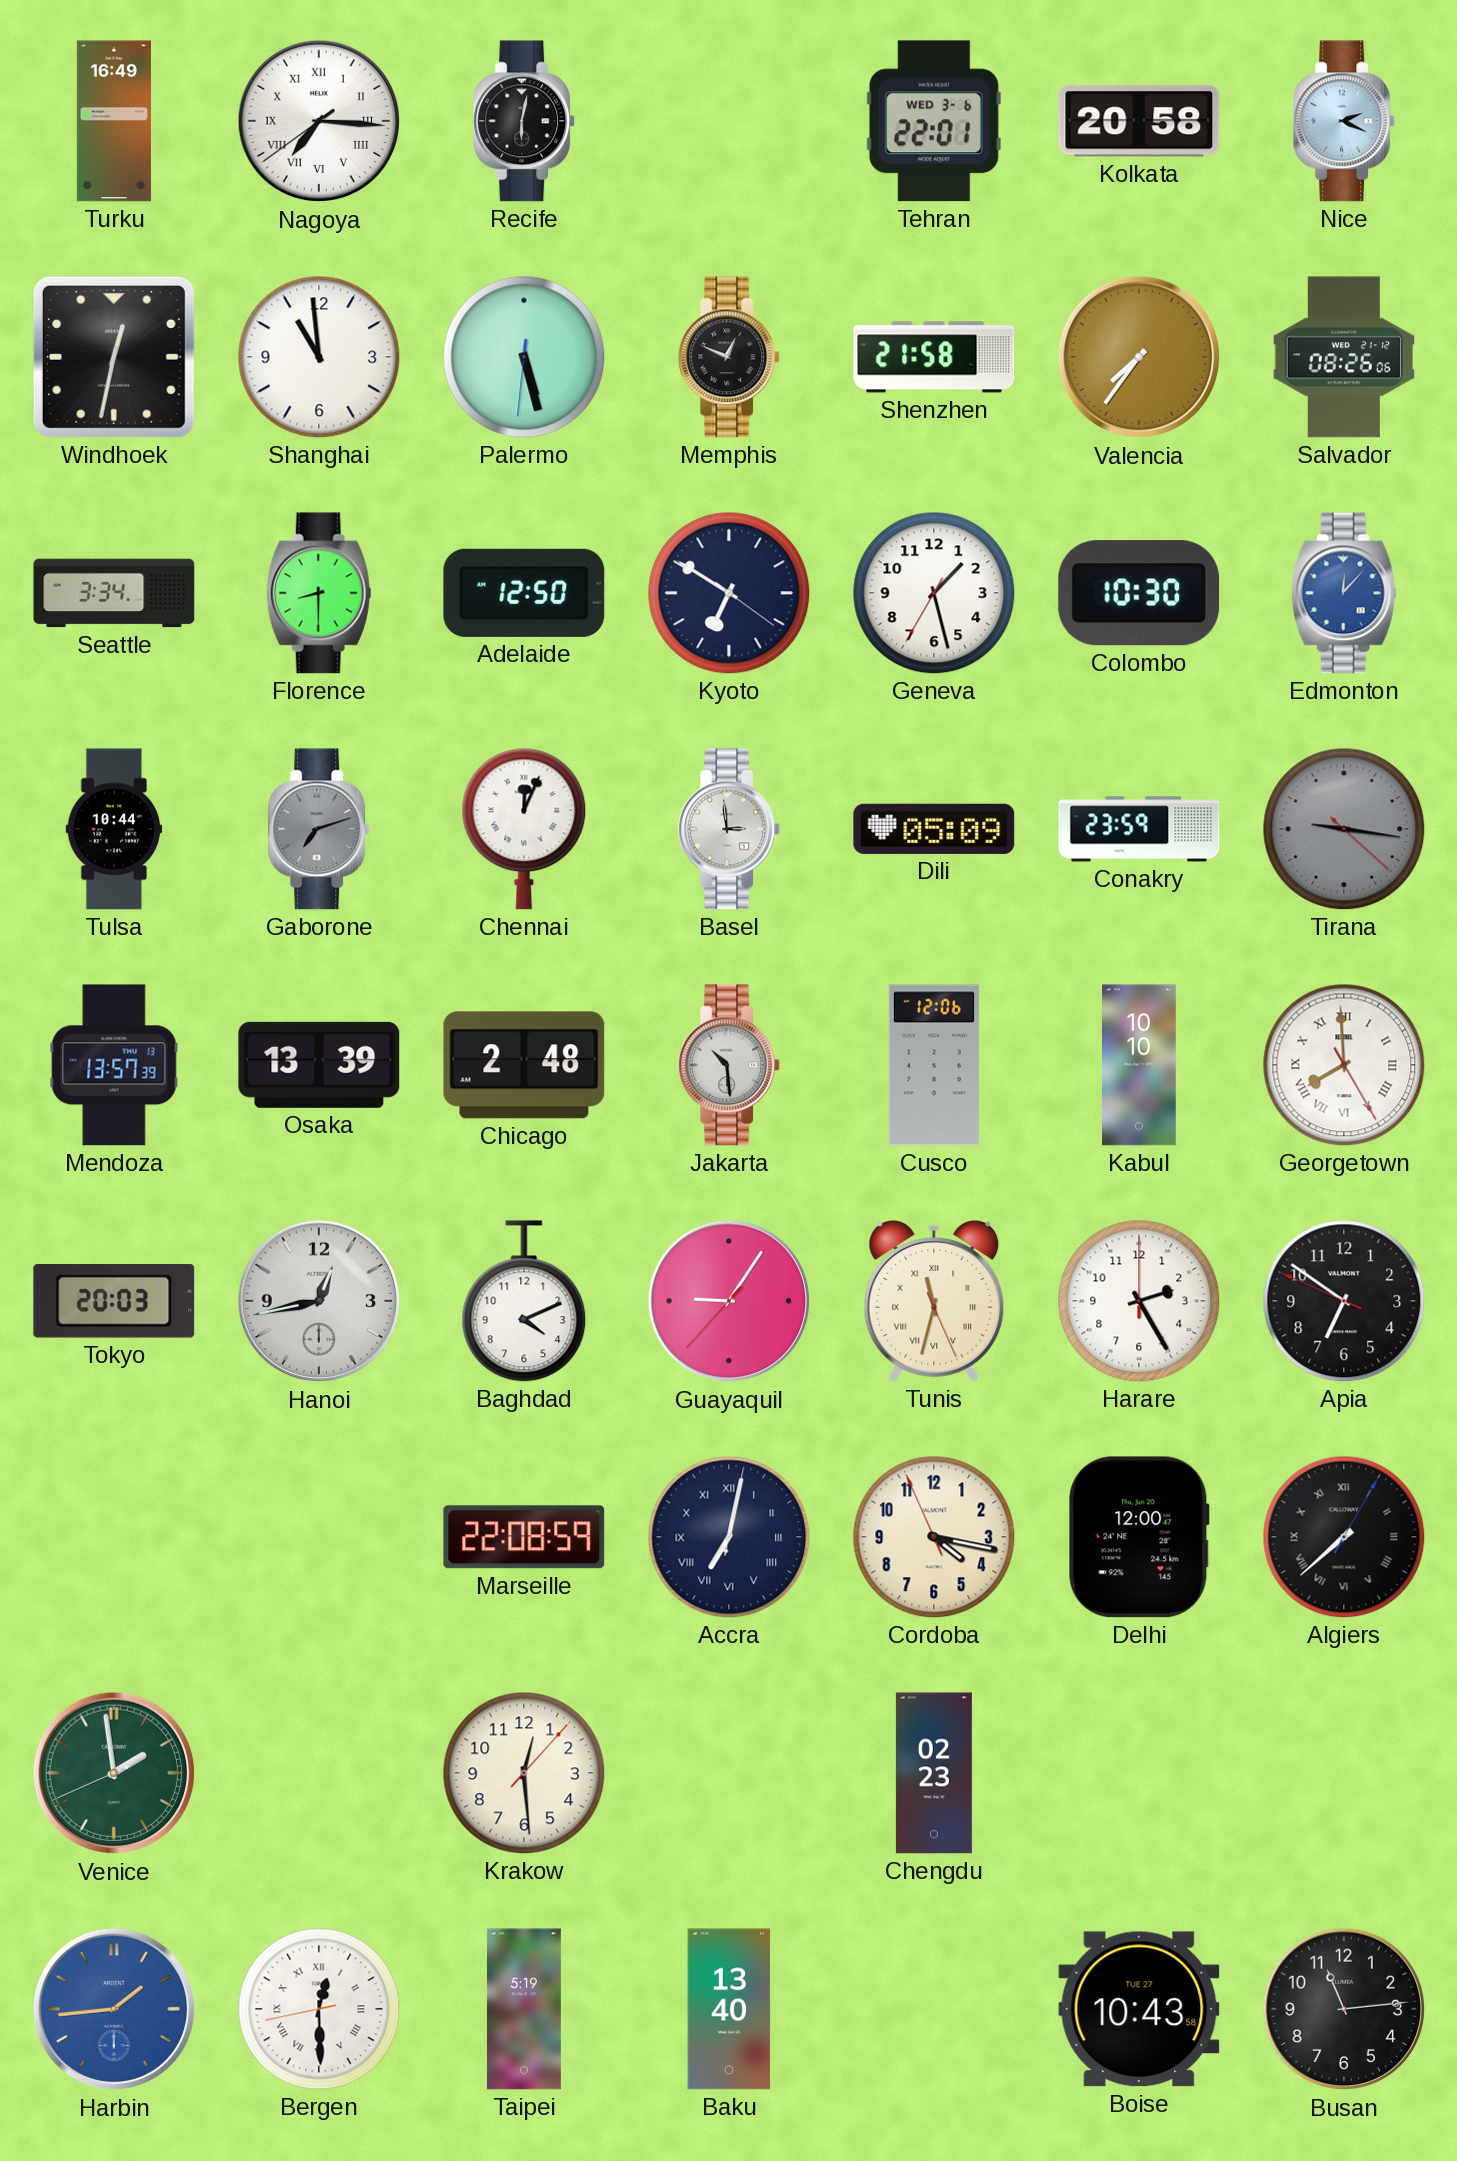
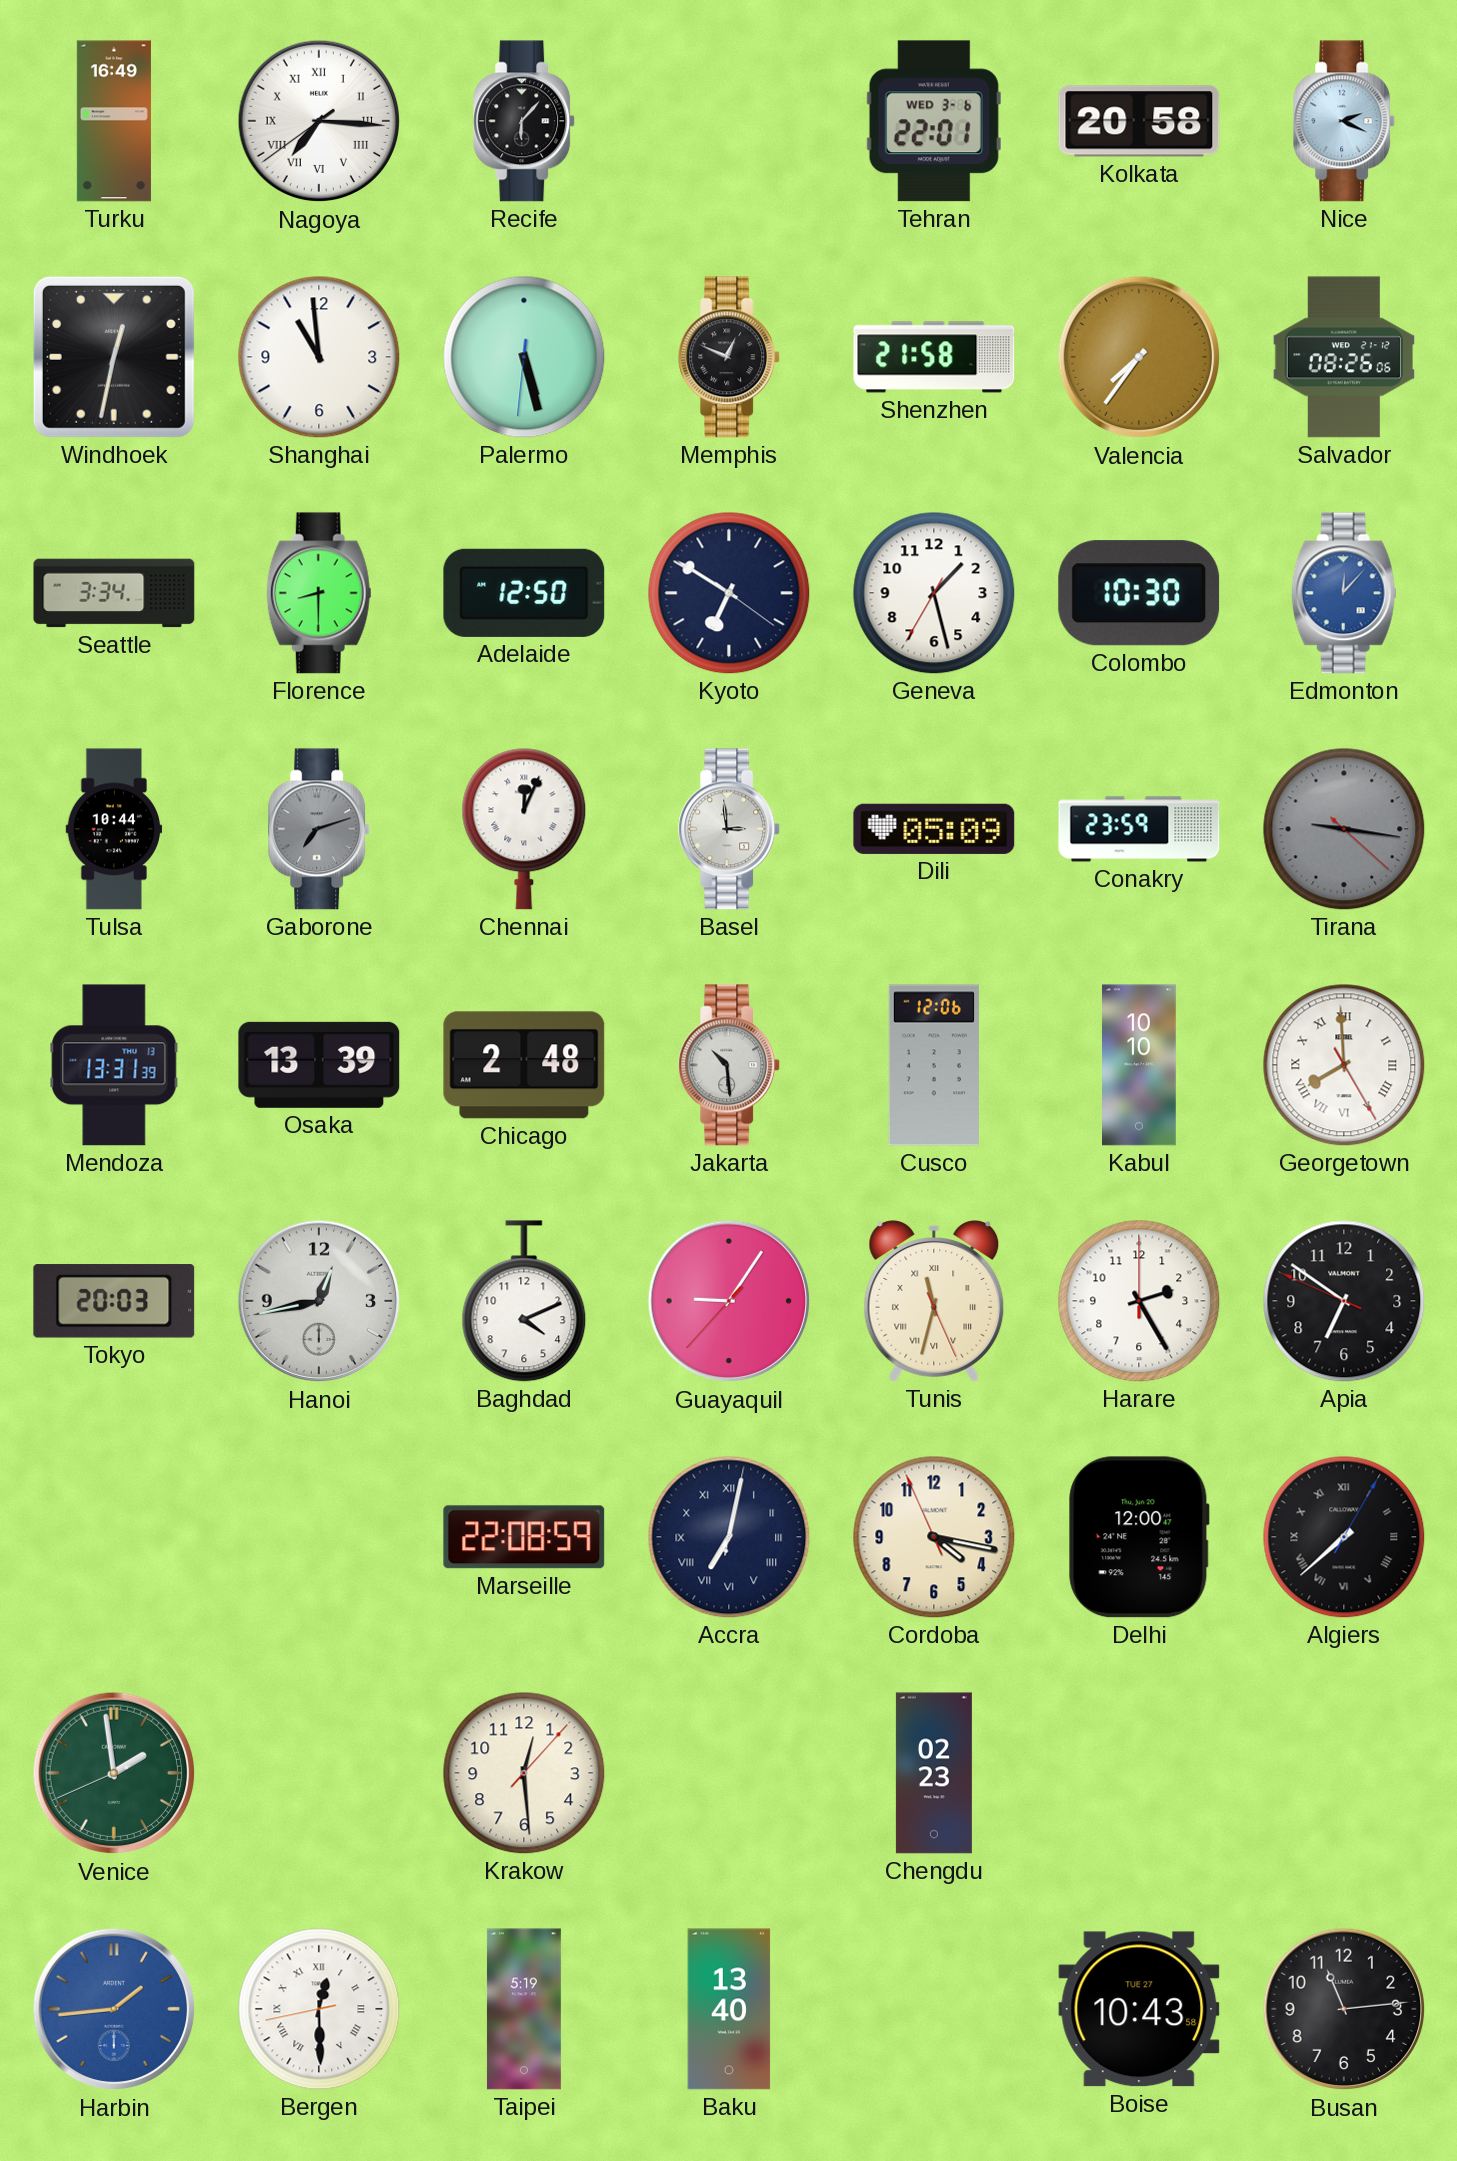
Recife: 6:02 -> 6:07 (525, 121)
Mendoza: 13:57 -> 13:31 (114, 1065)
